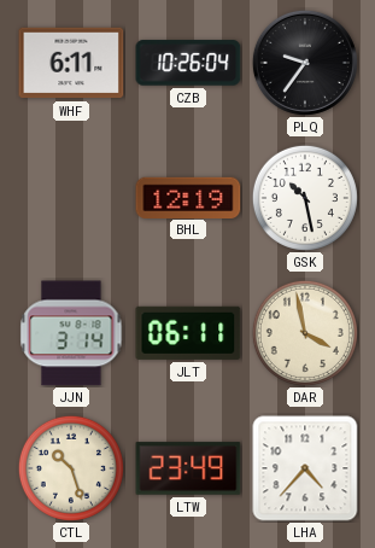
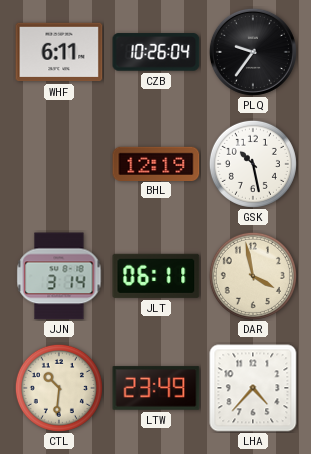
CTL: 10:27 -> 10:31 (59, 388)
